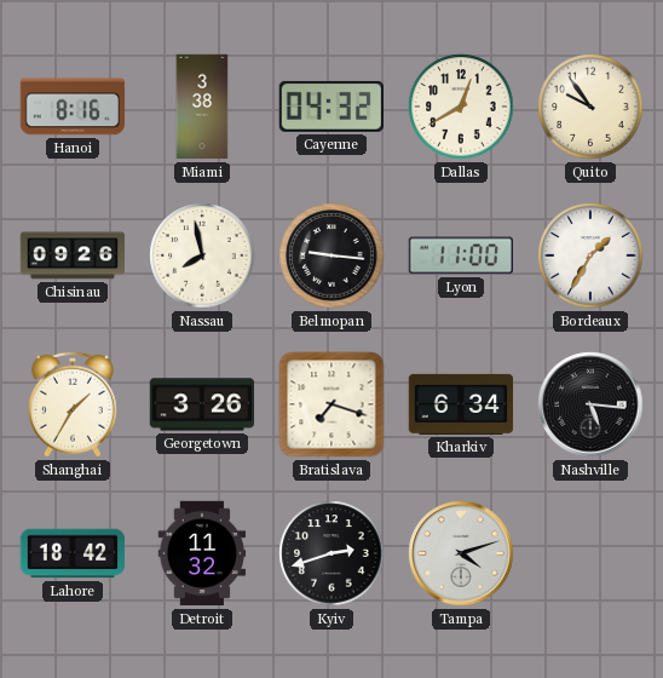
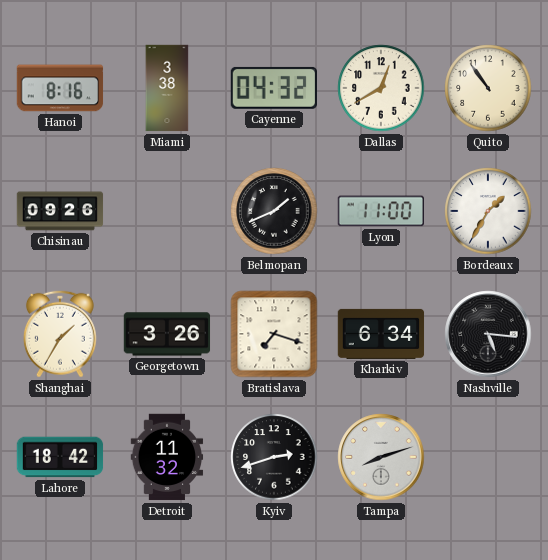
Quito: 9:54 -> 10:54 (488, 88)
Nassau: 7:58 -> none (202, 255)
Belmopan: 9:16 -> 1:41 (274, 211)
Tampa: 4:12 -> 8:12 (381, 457)
